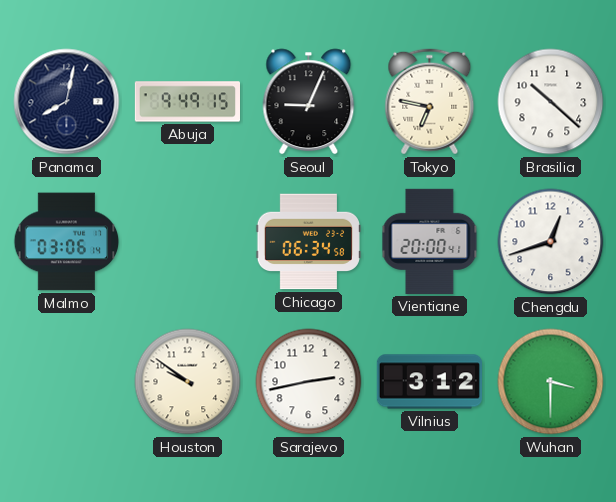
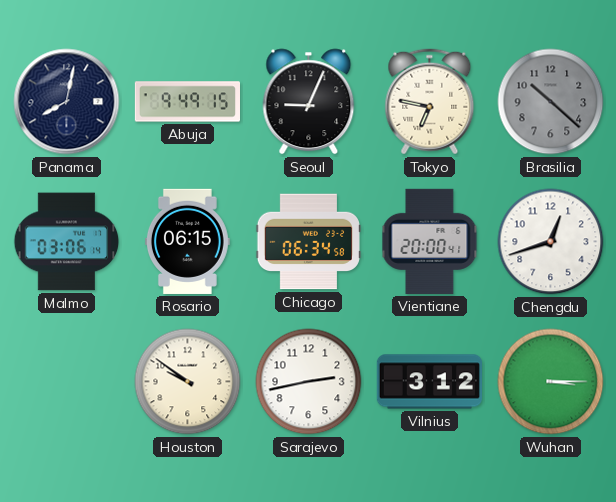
Brasilia dial: white -> grey (551, 102)
Rosario: none -> 06:15 (187, 241)
Wuhan: 3:30 -> 3:15 (551, 382)
